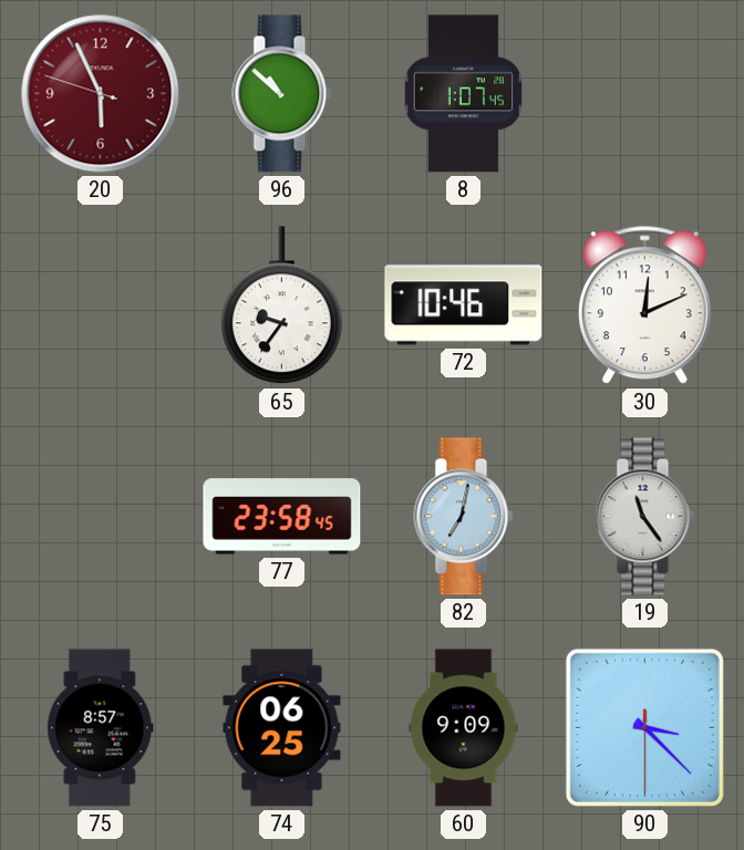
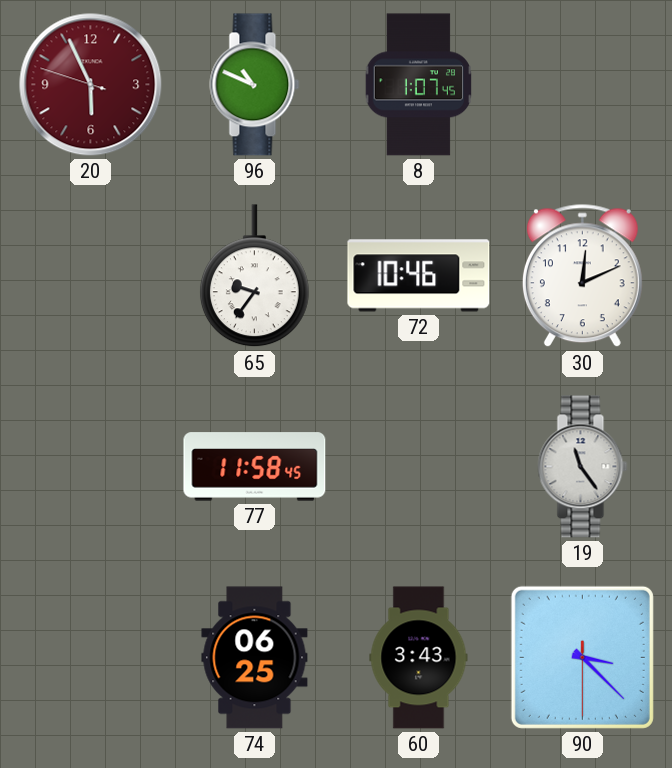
96: 10:52 -> 10:49 (255, 85)
77: 23:58 -> 11:58 (255, 467)
82: 7:02 -> none (464, 517)
75: 8:57 -> none (101, 728)
60: 9:09 -> 3:43 (419, 658)
